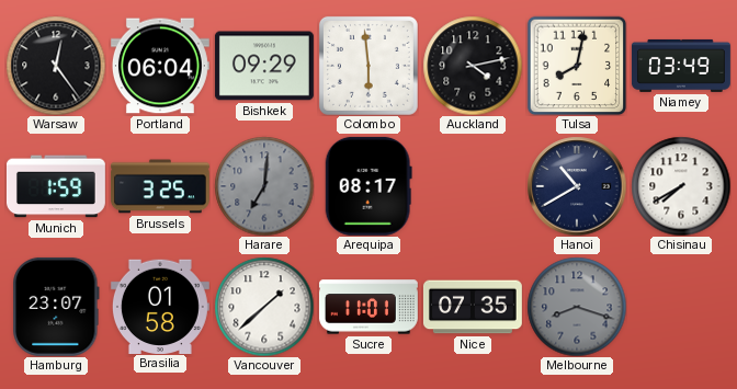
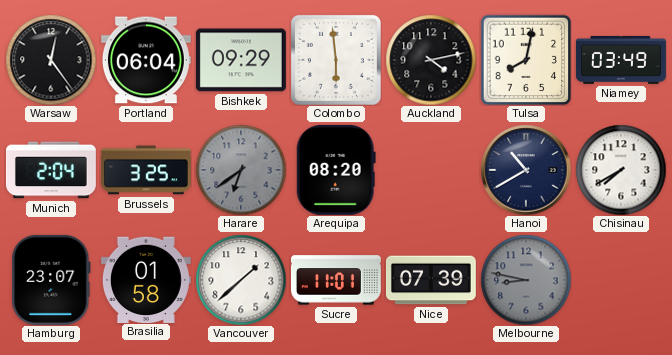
Munich: 1:59 -> 2:04 (51, 170)
Harare: 7:01 -> 6:39 (241, 170)
Arequipa: 08:17 -> 08:20 (336, 170)
Nice: 07:35 -> 07:39 (431, 280)
Melbourne: 8:18 -> 8:47 (526, 280)
